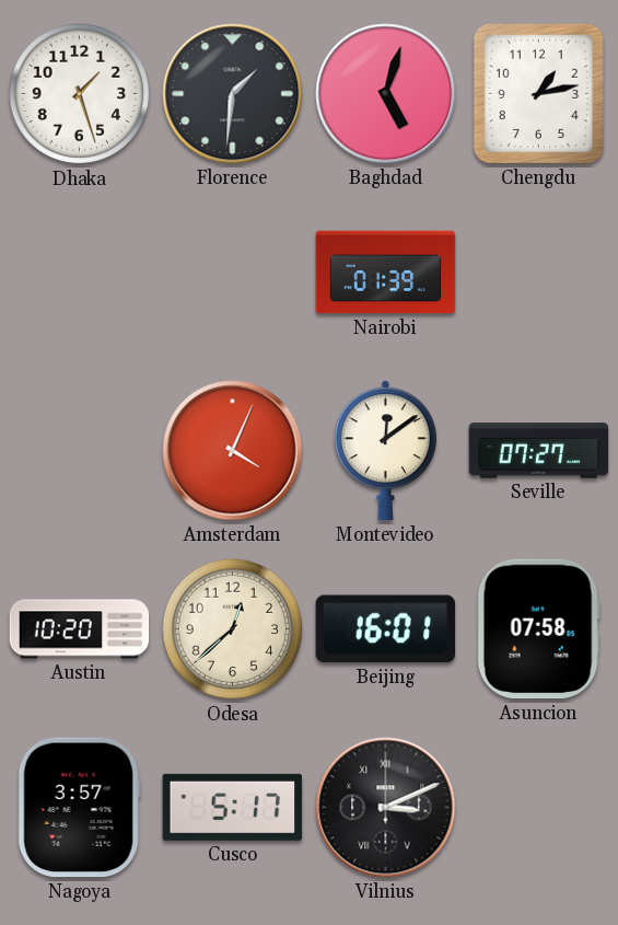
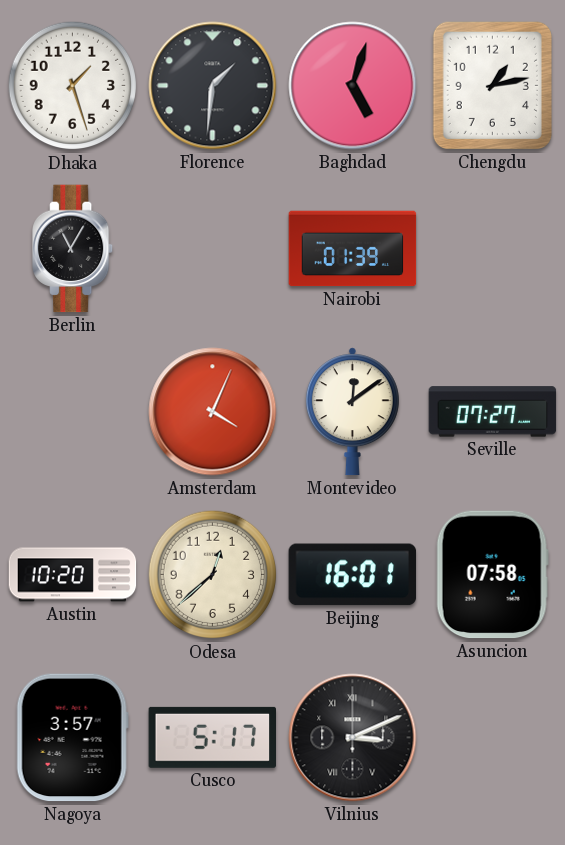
Berlin: none -> 11:05 (74, 249)
